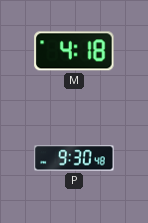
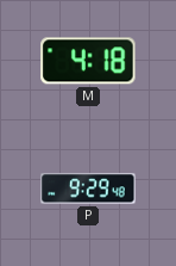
P: 9:30 -> 9:29 (88, 188)
